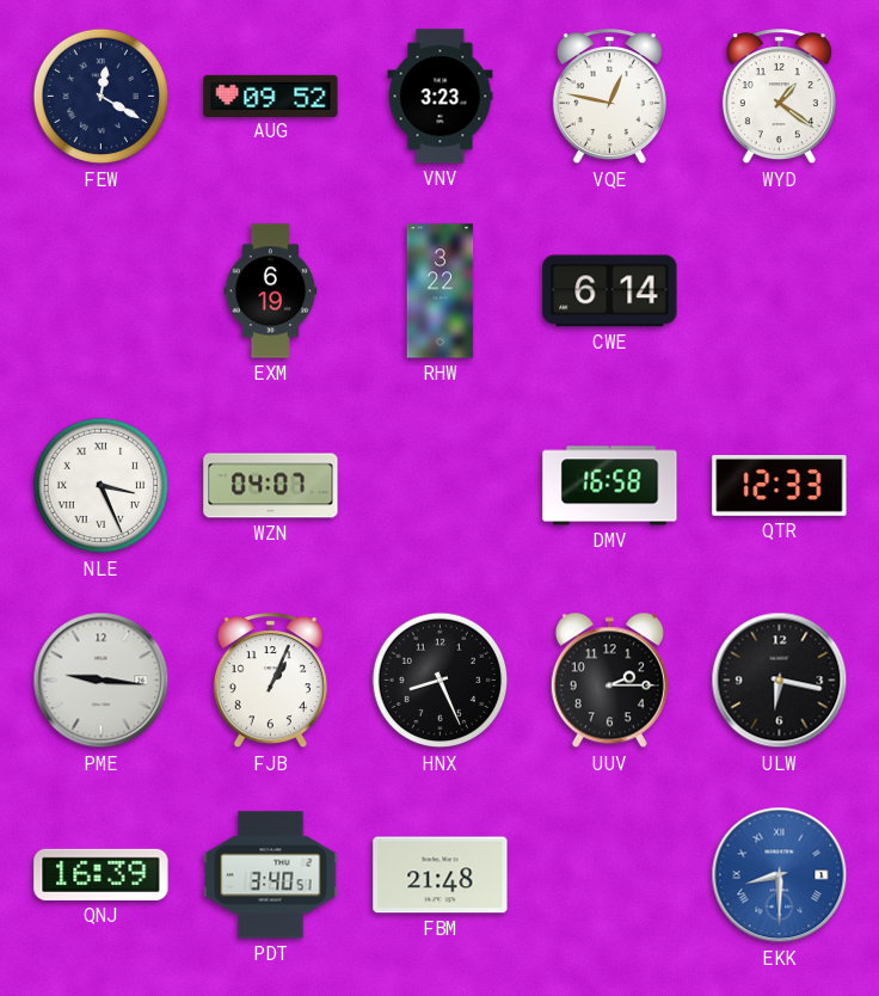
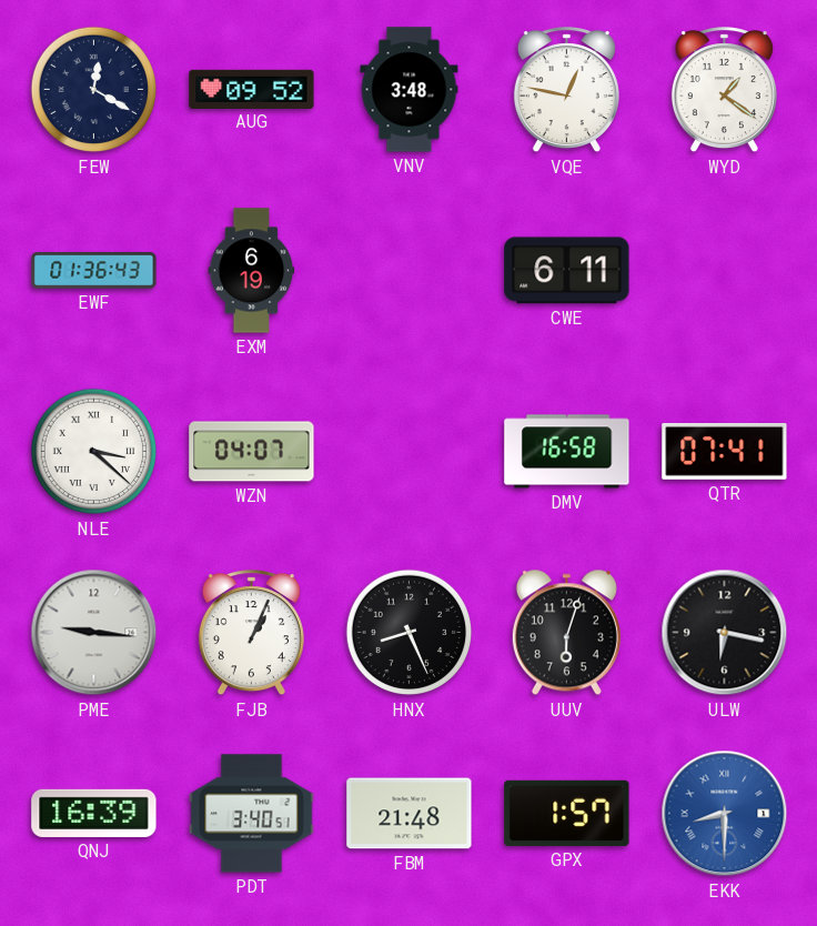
VNV: 3:23 -> 3:48 (410, 90)
EWF: none -> 01:36 (94, 271)
RHW: 3:22 -> none (441, 291)
CWE: 6:14 -> 6:11 (567, 271)
NLE: 3:26 -> 3:22 (94, 452)
QTR: 12:33 -> 07:41 (725, 452)
UUV: 2:15 -> 6:03 (566, 633)
GPX: none -> 1:57 (567, 813)
